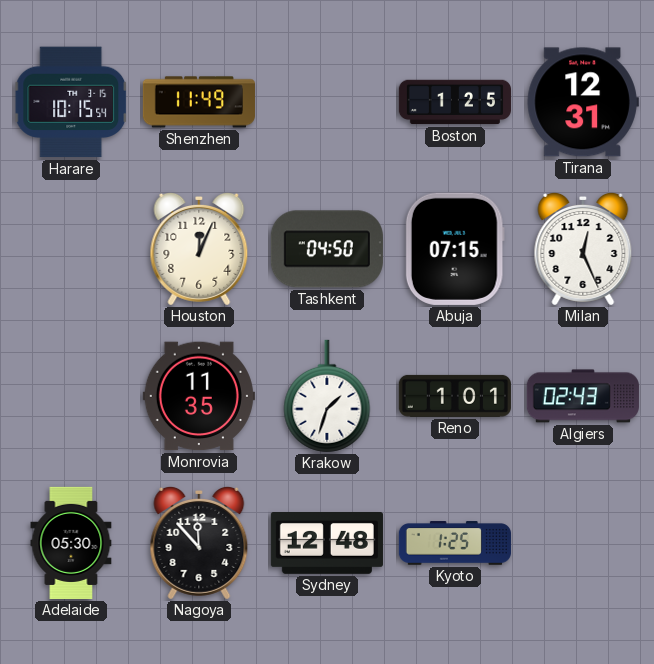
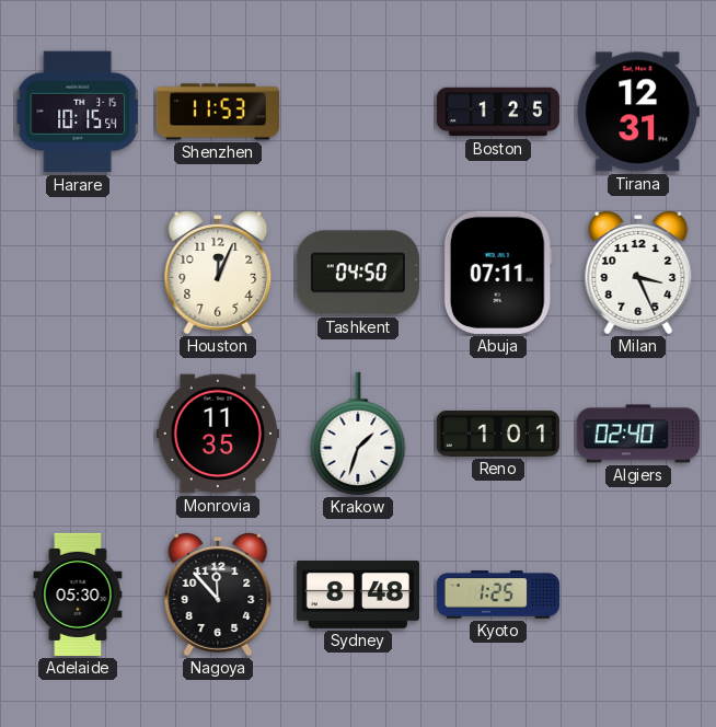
Shenzhen: 11:49 -> 11:53 (218, 112)
Abuja: 07:15 -> 07:11 (498, 273)
Milan: 12:26 -> 3:26 (638, 273)
Algiers: 02:43 -> 02:40 (638, 434)
Sydney: 12:48 -> 8:48 (358, 596)
